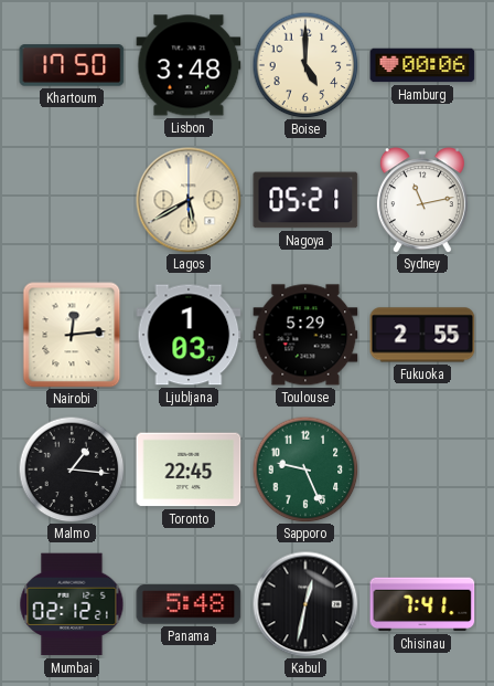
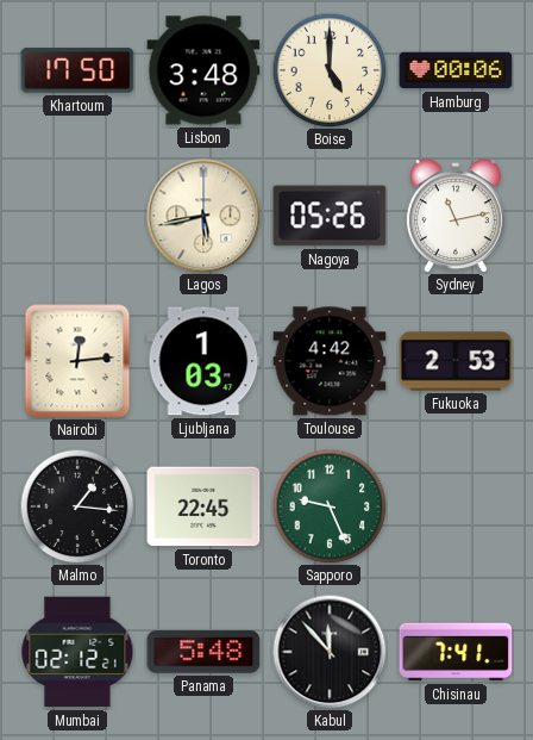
Lagos: 5:40 -> 5:43 (203, 216)
Nagoya: 05:21 -> 05:26 (330, 216)
Toulouse: 5:29 -> 4:42 (330, 361)
Fukuoka: 2:55 -> 2:53 (456, 361)
Kabul: 12:32 -> 11:53 (330, 652)
